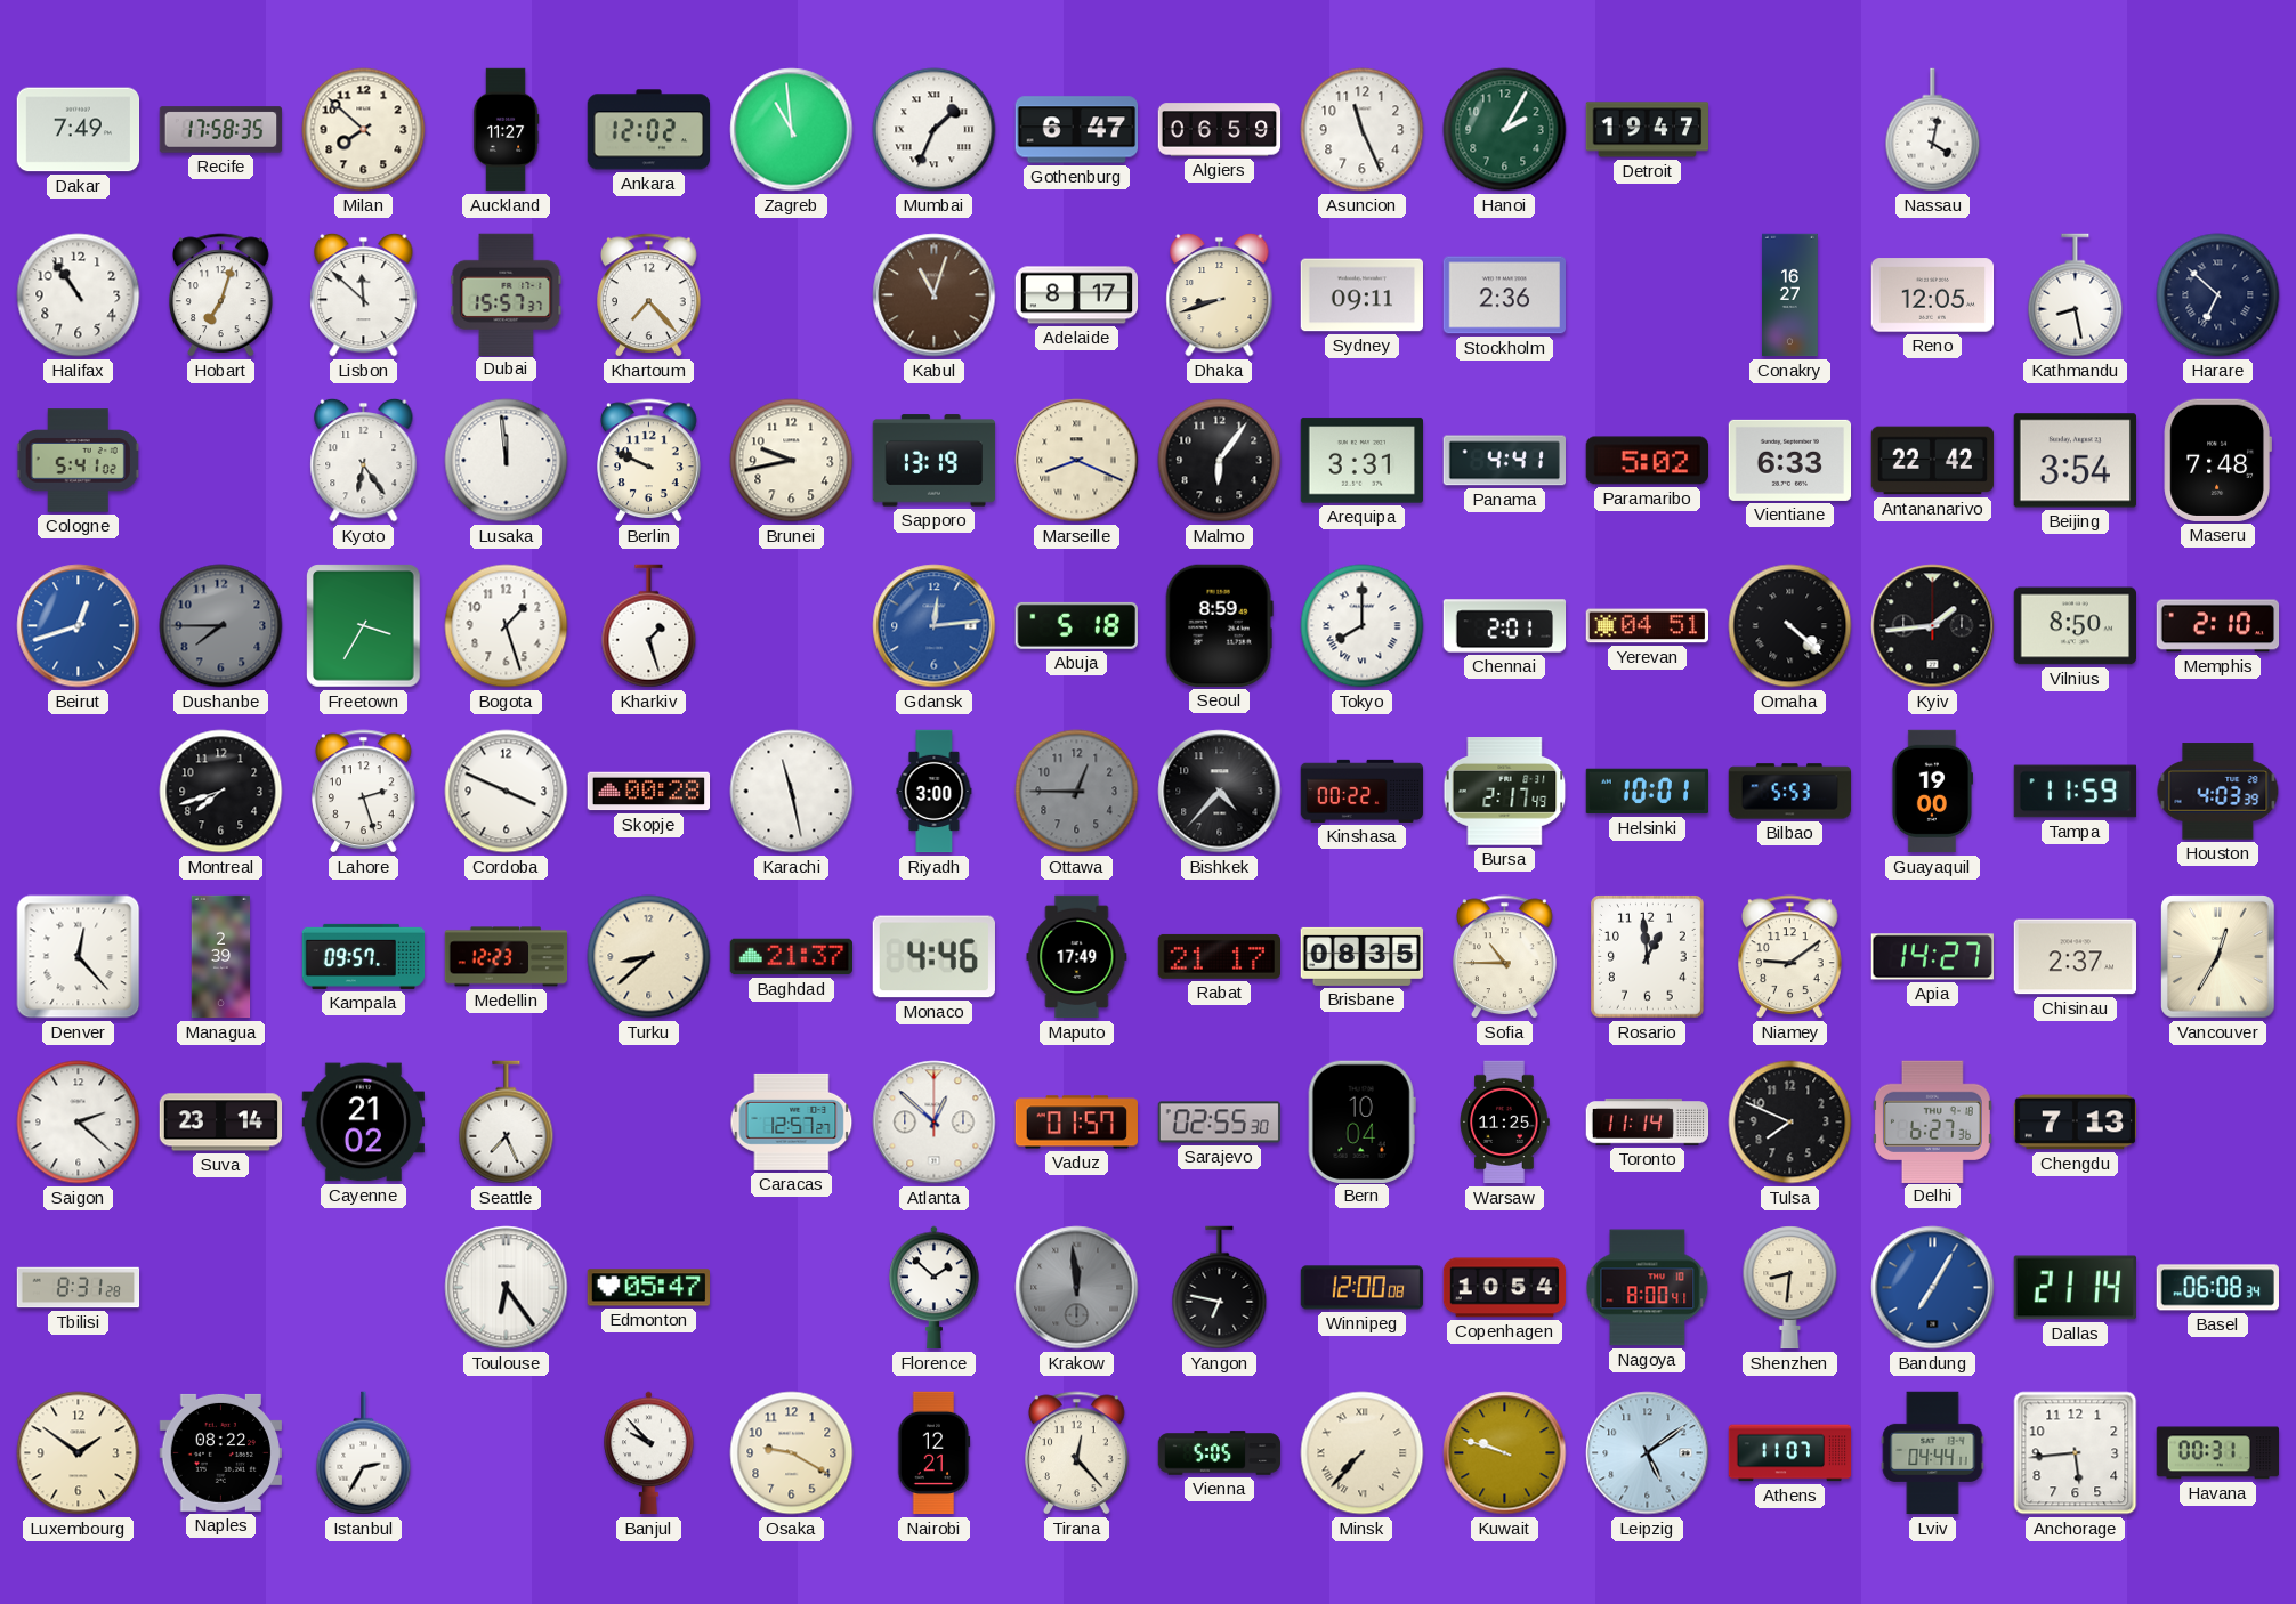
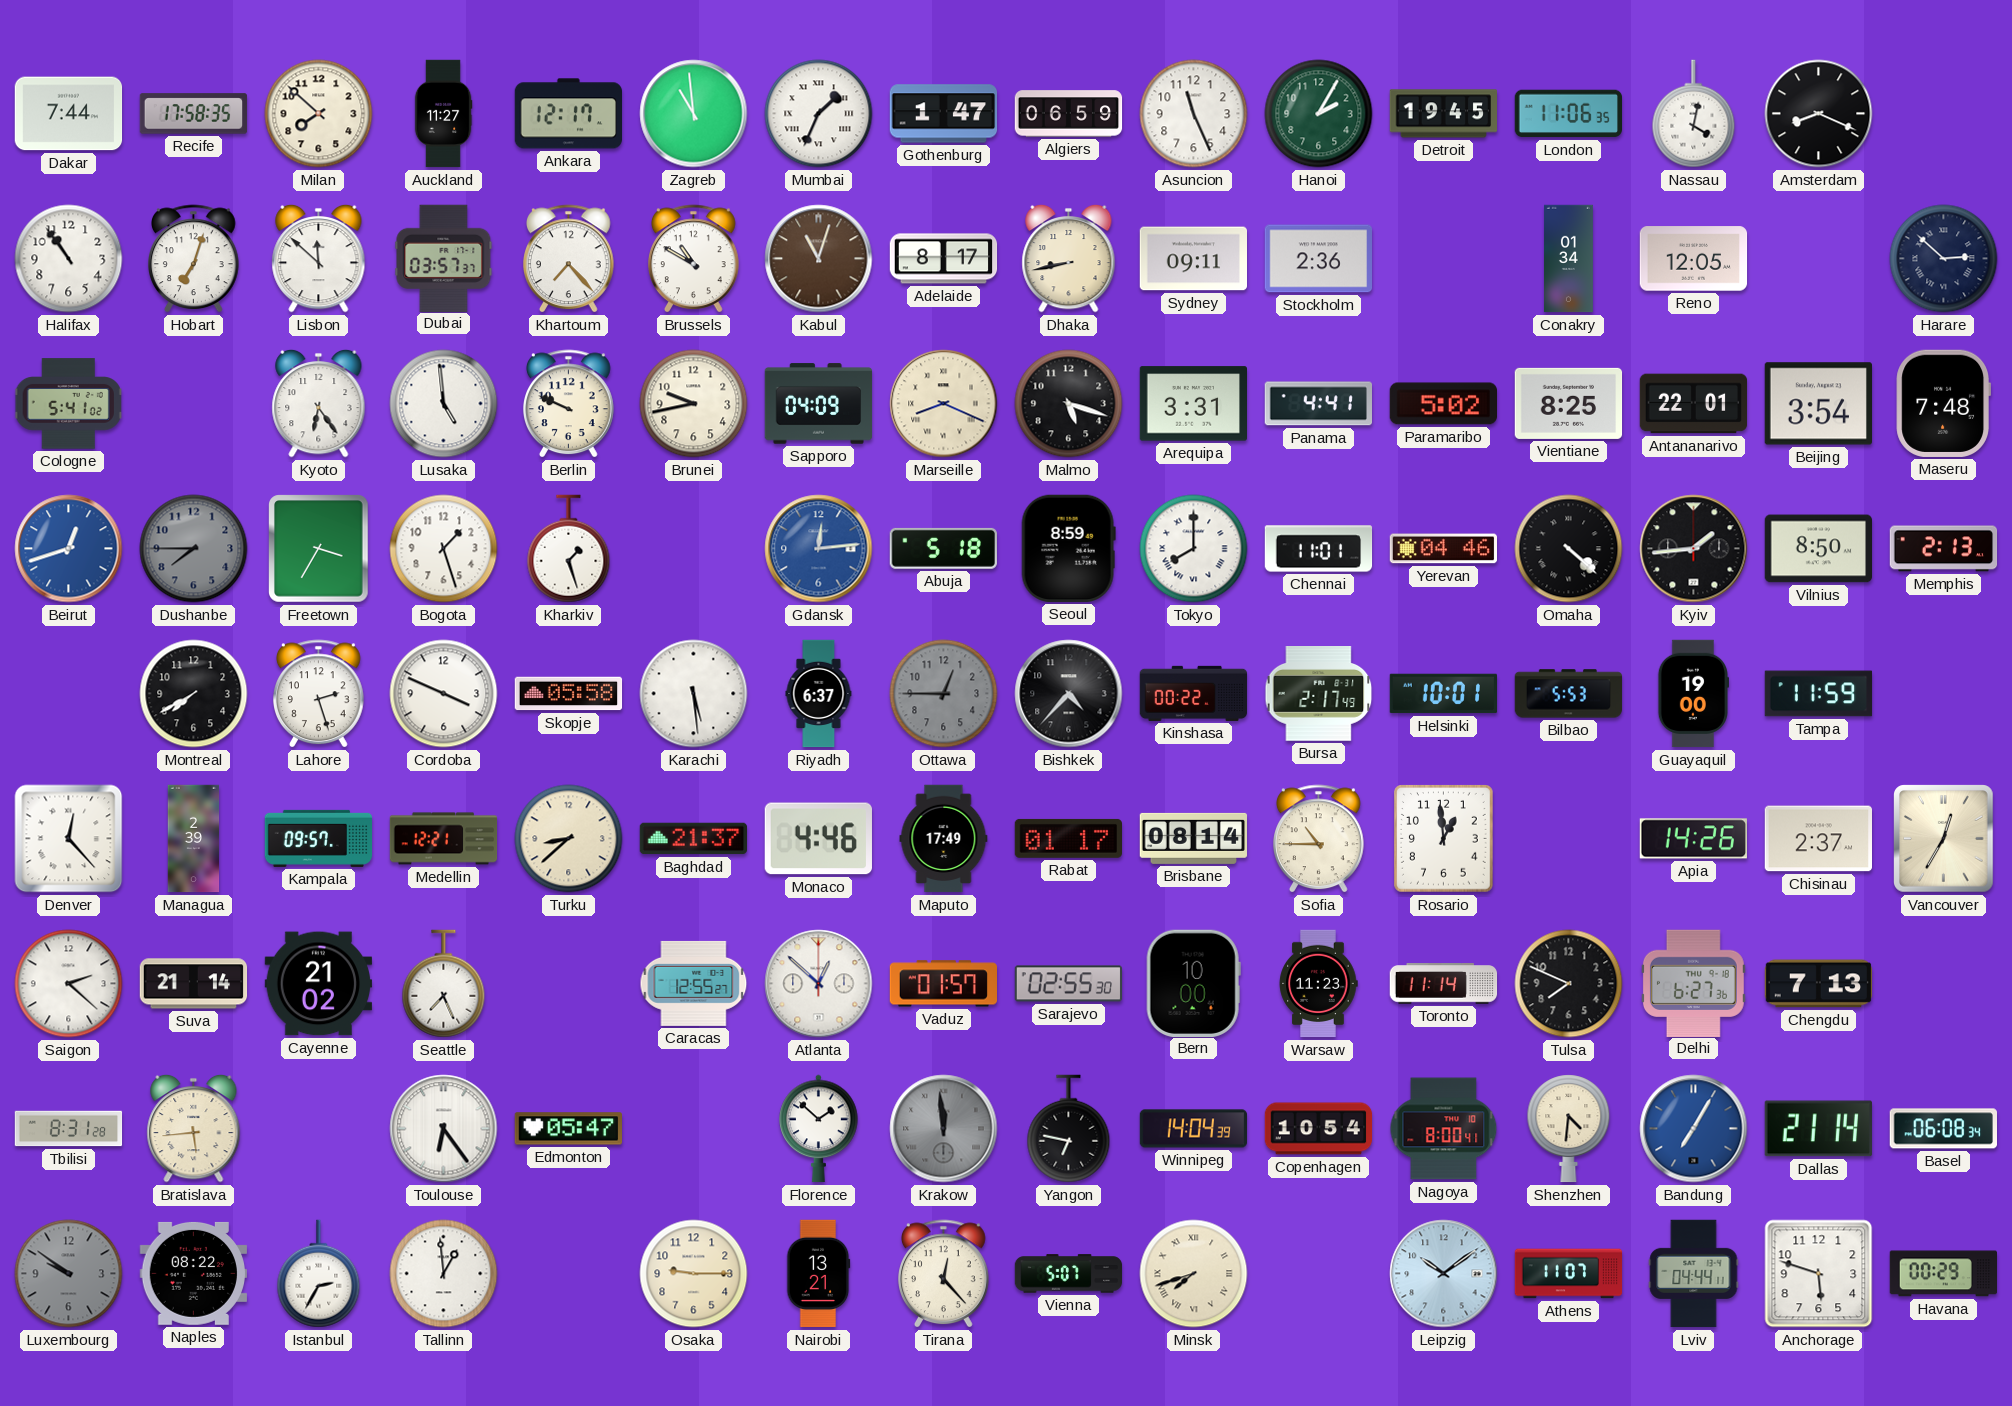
Dakar: 7:49 -> 7:44 (69, 114)
Ankara: 12:02 -> 12:17 (568, 114)
Gothenburg: 6:47 -> 1:47 (944, 114)
Detroit: 19:47 -> 19:45 (1444, 114)
London: none -> 11:06 (1568, 114)
Amsterdam: none -> 8:19 (1819, 114)
Dubai: 15:57 -> 03:57 (444, 258)
Brussels: none -> 10:50 (694, 259)
Dhaka: 8:42 -> 8:43 (1069, 258)
Conakry: 16:27 -> 01:34 (1568, 259)
Kathmandu: 8:28 -> none (2076, 295)
Harare: 6:52 -> 2:52 (1944, 259)
Lusaka: 11:59 -> 4:59 (444, 404)
Sapporo: 13:19 -> 04:09 (819, 404)
Malmo: 6:06 -> 5:18 (1069, 404)
Vientiane: 6:33 -> 8:25 (1569, 403)
Antananarivo: 22:42 -> 22:01 (1694, 404)
Chennai: 2:01 -> 11:01 (1319, 549)
Yerevan: 04:51 -> 04:46 (1443, 549)
Memphis: 2:10 -> 2:13 (1944, 549)
Montreal: 7:42 -> 7:40 (194, 694)
Skopje: 00:28 -> 05:58 (569, 694)
Karachi: 11:28 -> 5:29 (694, 694)
Riyadh: 3:00 -> 6:37 (819, 694)
Houston: 4:03 -> none (2218, 792)
Medellin: 12:23 -> 12:21 (444, 839)
Rabat: 21:17 -> 01:17 (1068, 838)
Brisbane: 08:35 -> 08:14 (1194, 838)
Niamey: 9:09 -> none (1790, 957)
Apia: 14:27 -> 14:26 (1693, 839)
Suva: 23:14 -> 21:14 (194, 984)
Caracas: 12:57 -> 12:55 (694, 983)
Bern: 10:04 -> 10:00 (1193, 983)
Warsaw: 11:25 -> 11:23 (1318, 984)
Bratislava: none -> 5:44 (194, 1128)
Winnipeg: 12:00 -> 14:04 (1194, 1129)
Shenzhen: 8:31 -> 4:31 (1569, 1129)
Luxembourg: 1:51 -> 9:51 (69, 1274)
Luxembourg dial: cream -> grey (69, 1274)
Tallinn: none -> 12:59 (444, 1274)
Banjul: 9:53 -> none (649, 1453)
Osaka: 9:20 -> 9:15 (694, 1274)
Nairobi: 12:21 -> 13:21 (818, 1274)
Vienna: 5:05 -> 5:07 (1069, 1274)
Minsk: 7:37 -> 7:42 (1194, 1274)
Kuwait: 9:48 -> none (1505, 1453)
Leipzig: 5:09 -> 10:09 (1444, 1274)
Anchorage: 5:44 -> 5:48 (1819, 1274)
Havana: 00:31 -> 00:29 (1944, 1274)
